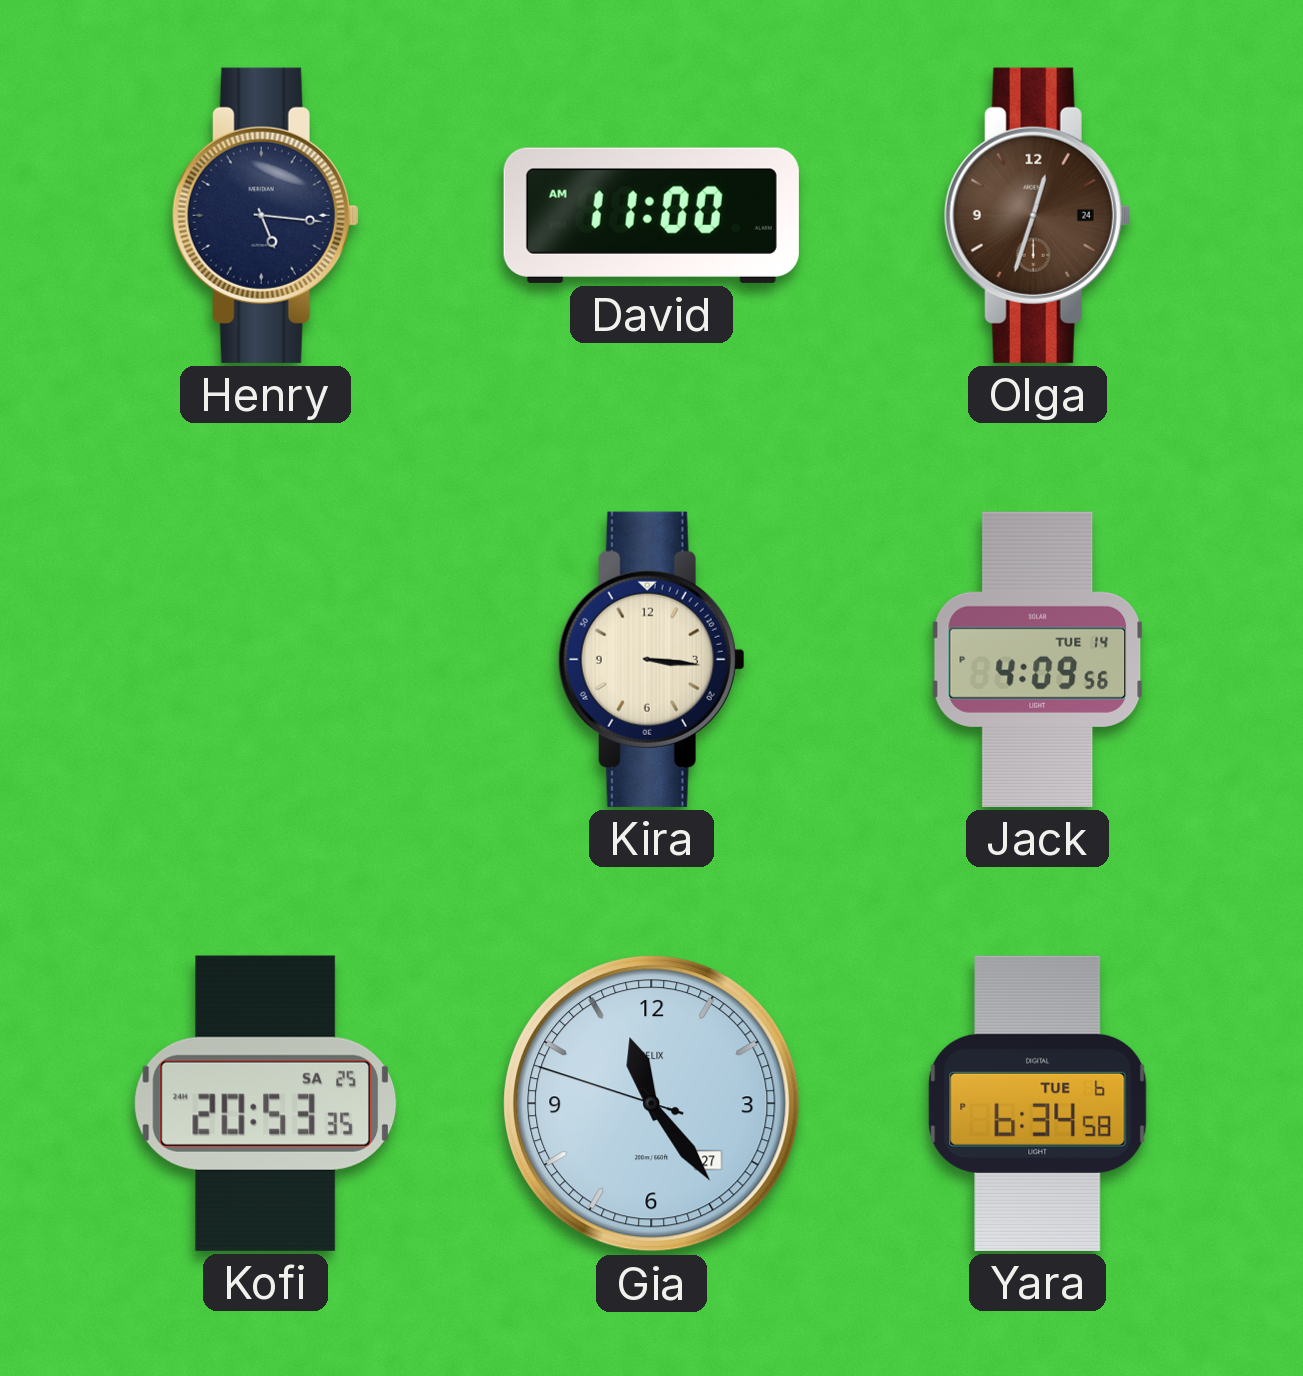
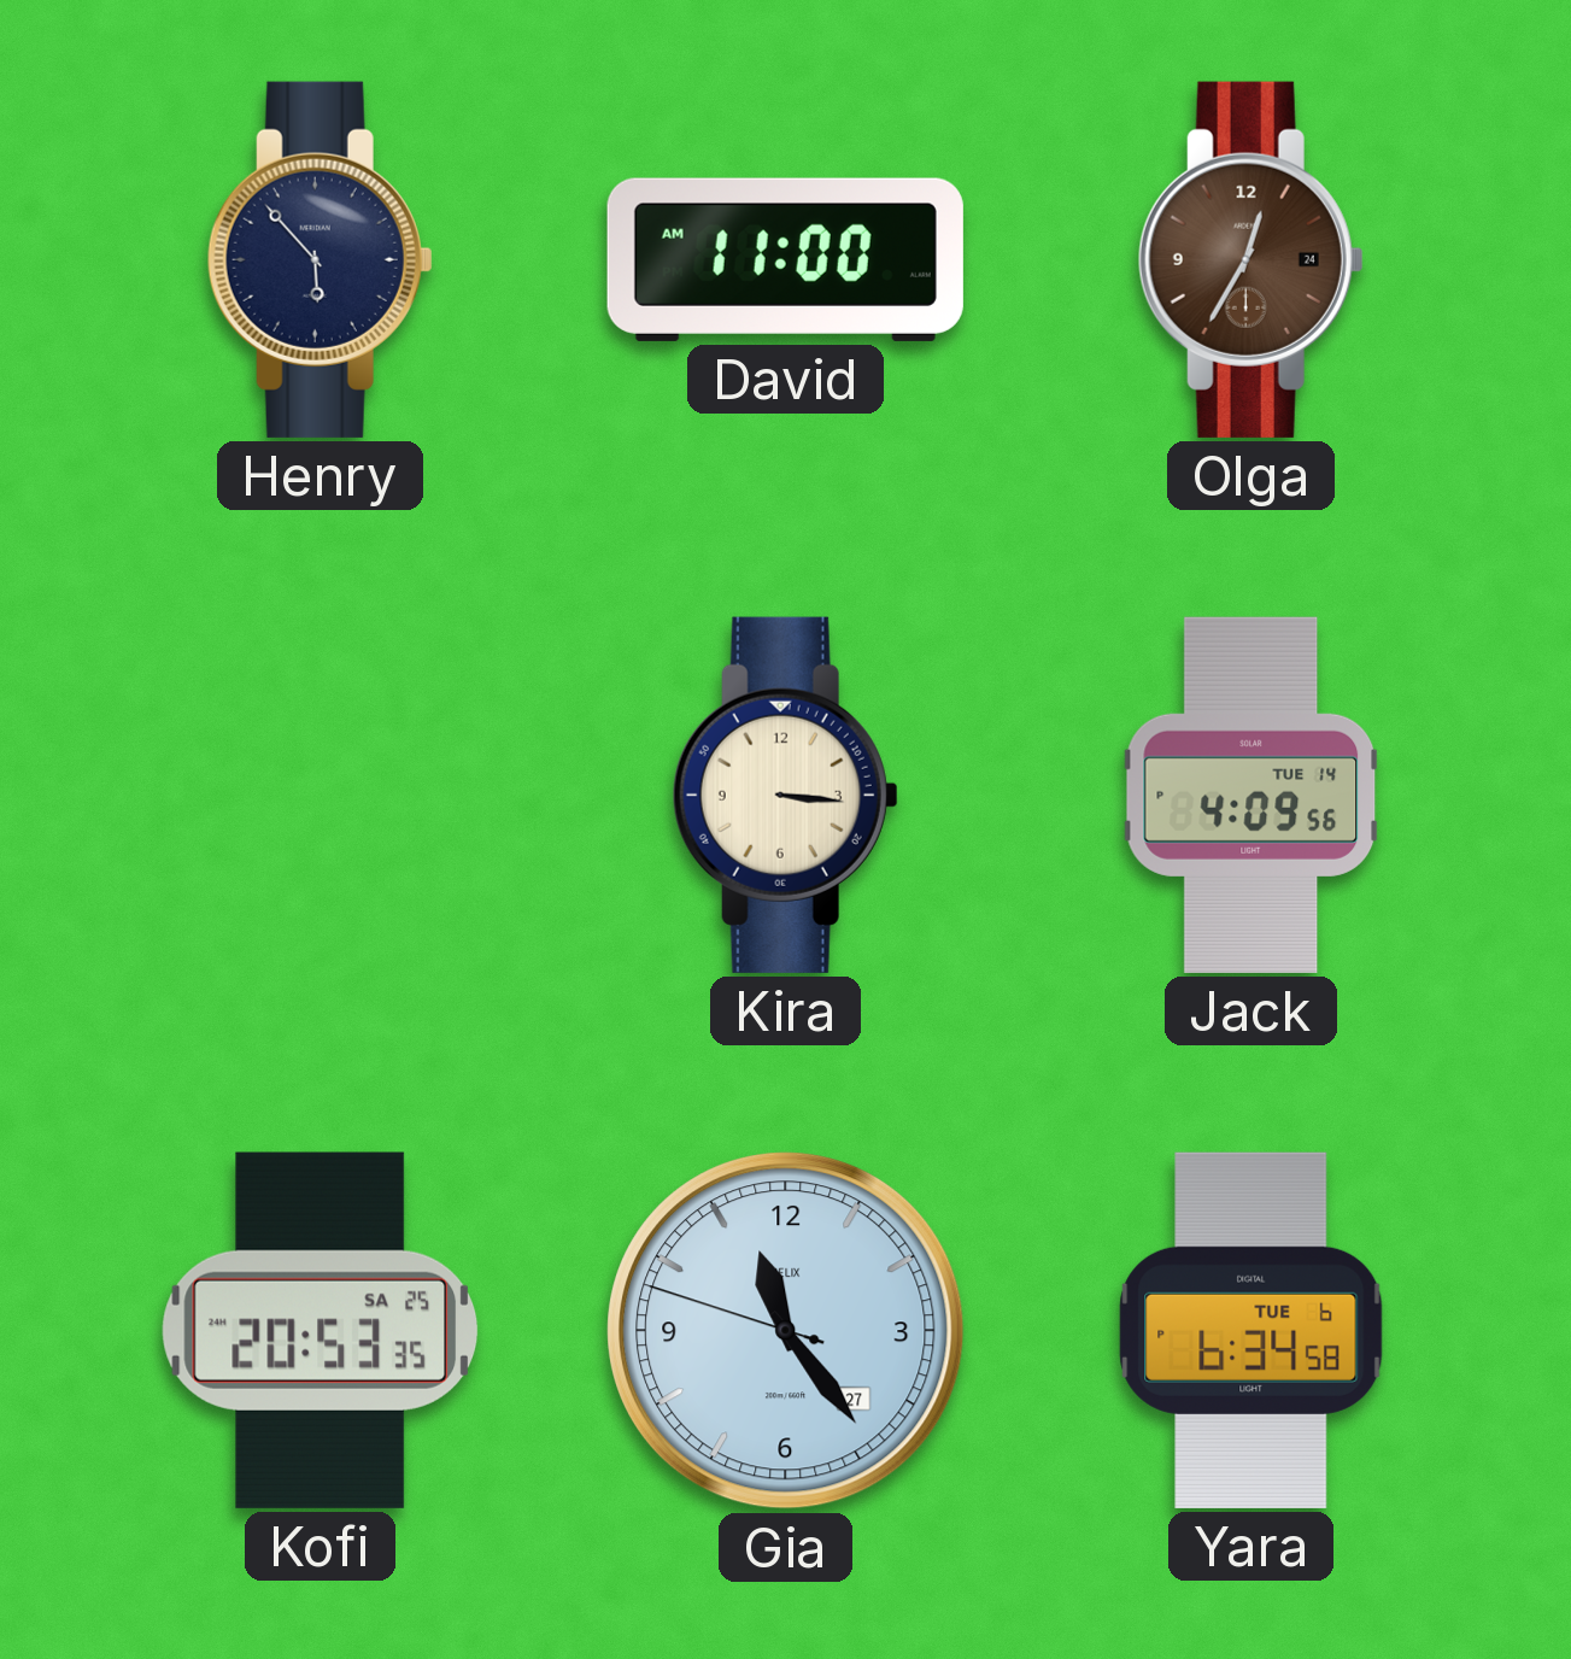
Henry: 5:16 -> 5:53 (320, 259)
Olga: 12:33 -> 12:35 (1250, 259)
